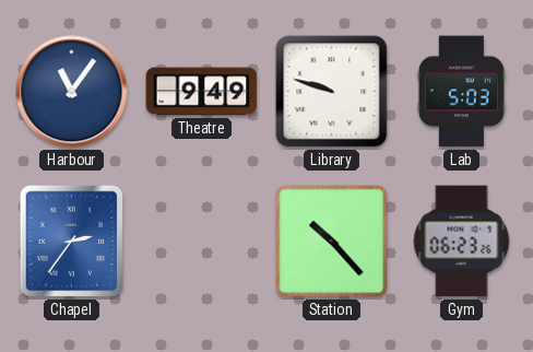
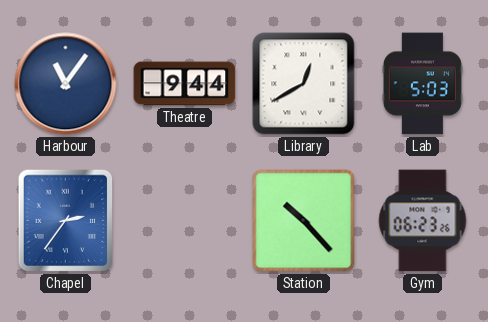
Theatre: 9:49 -> 9:44 (185, 84)
Library: 9:48 -> 12:40 (304, 84)
